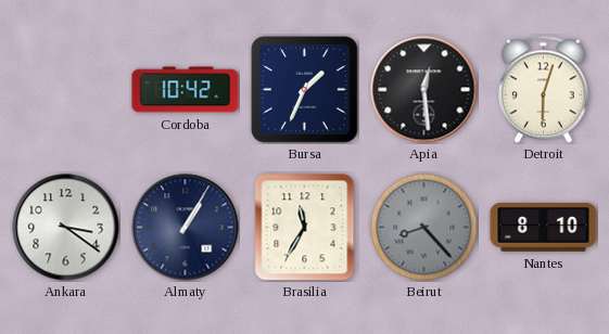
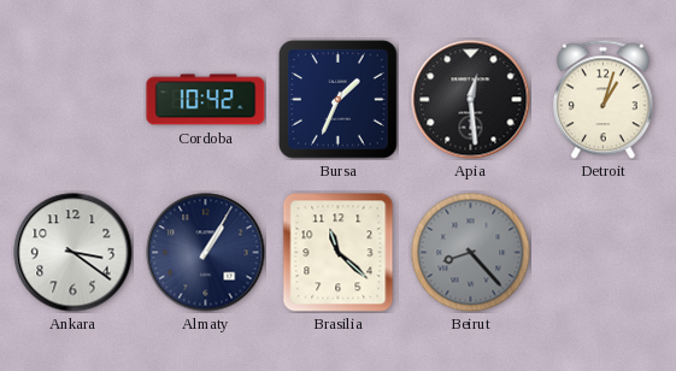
Detroit: 6:03 -> 1:03 (602, 99)
Brasilia: 11:35 -> 11:22 (339, 253)
Nantes: 8:10 -> none (544, 227)
